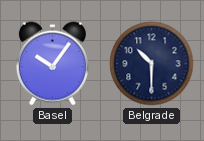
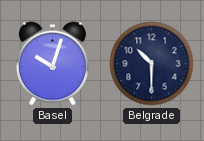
Basel: 10:06 -> 10:03 (52, 64)
